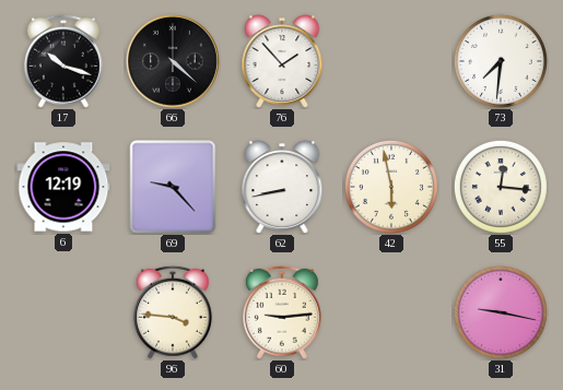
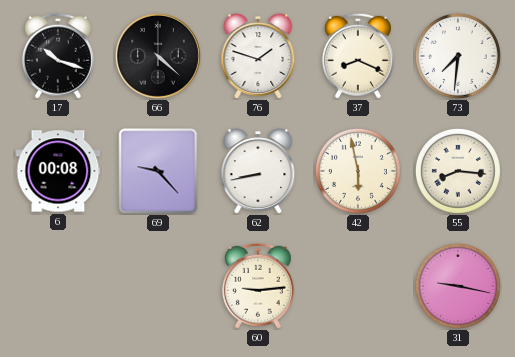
76: 1:53 -> 1:48 (258, 56)
37: none -> 8:19 (358, 56)
6: 12:19 -> 00:08 (58, 171)
55: 12:16 -> 8:16 (458, 171)
96: 3:46 -> none (173, 312)
